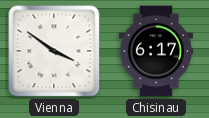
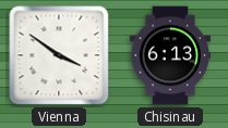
Chisinau: 6:17 -> 6:13 (169, 55)
